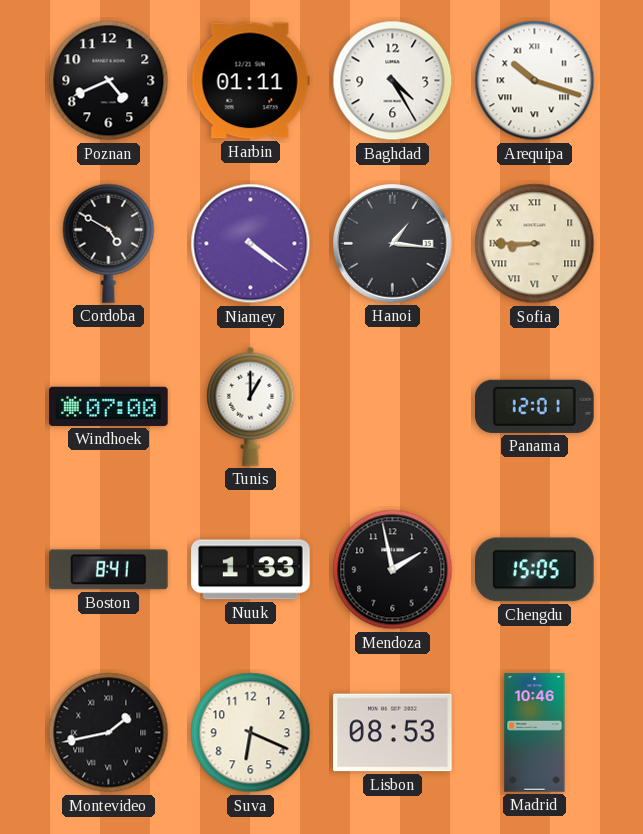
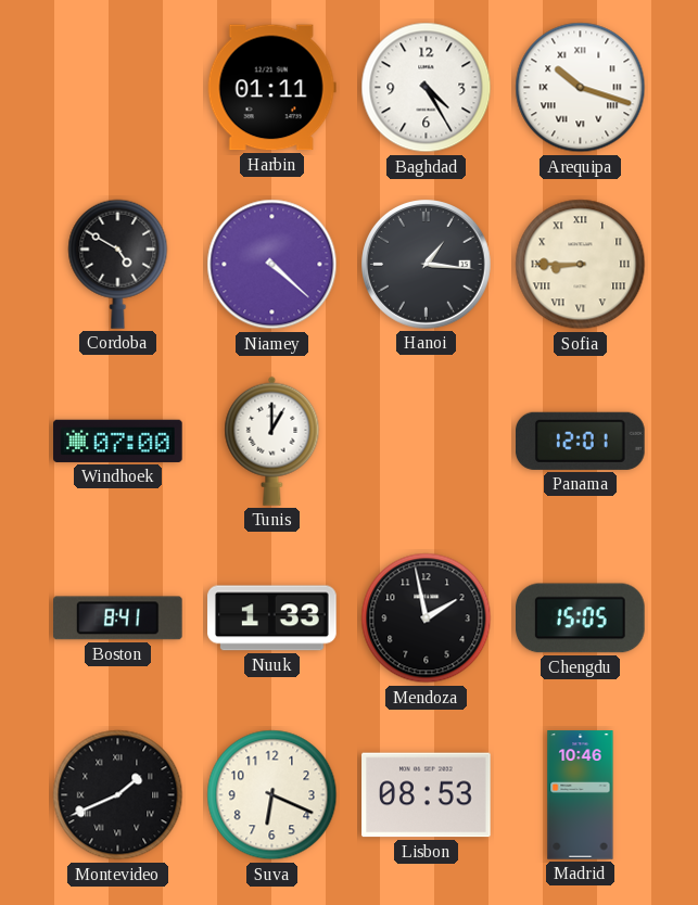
Poznan: 4:41 -> none (109, 81)
Niamey: 4:21 -> 4:22 (272, 265)
Montevideo: 1:43 -> 1:41 (118, 795)
